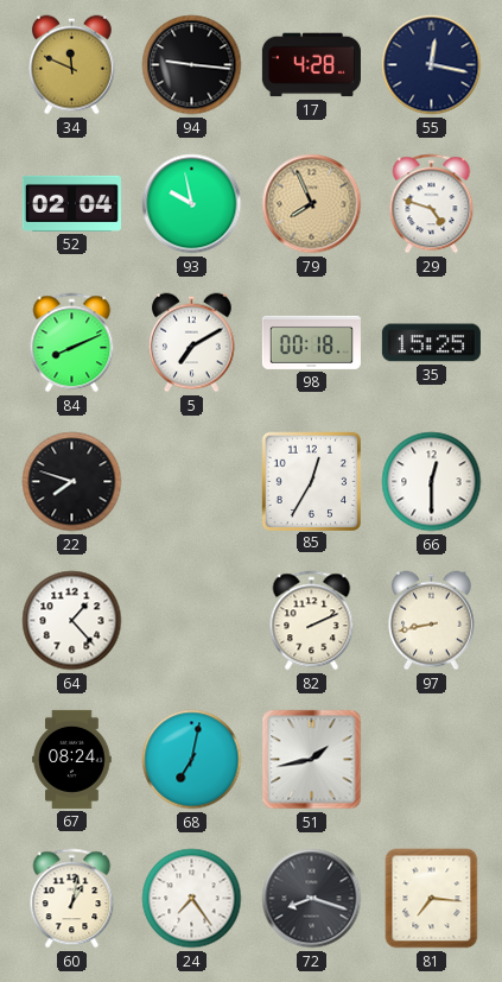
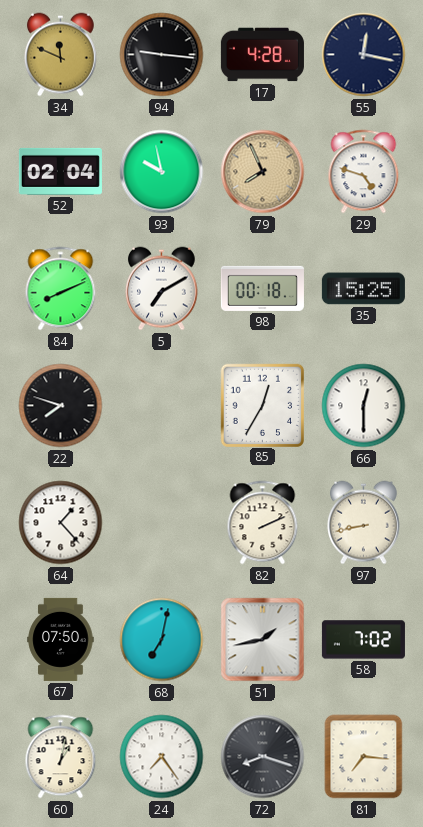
67: 08:24 -> 07:50 (61, 639)
58: none -> 7:02 (363, 640)
